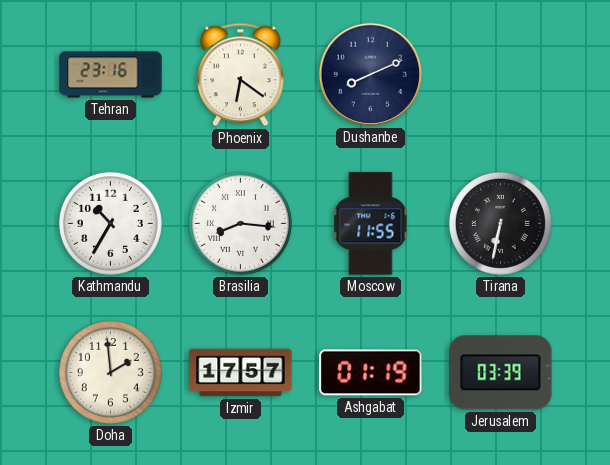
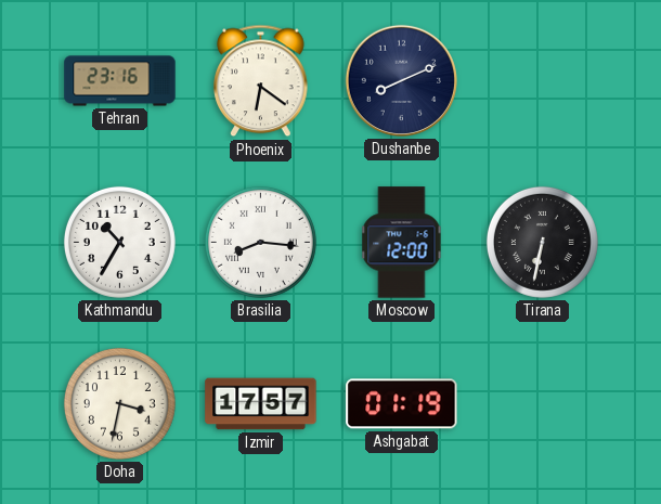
Moscow: 11:55 -> 12:00 (402, 243)
Doha: 1:59 -> 3:32 (119, 403)
Jerusalem: 03:39 -> none (501, 373)
